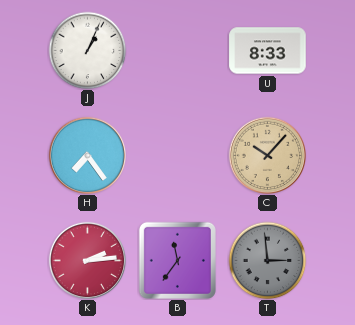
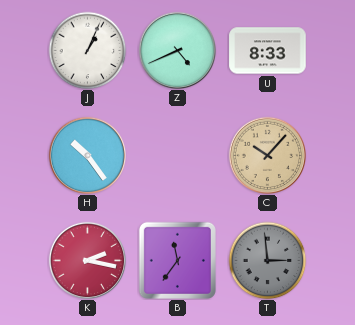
Z: none -> 4:41 (177, 50)
H: 7:24 -> 10:24 (87, 155)
K: 2:14 -> 2:17 (87, 260)
